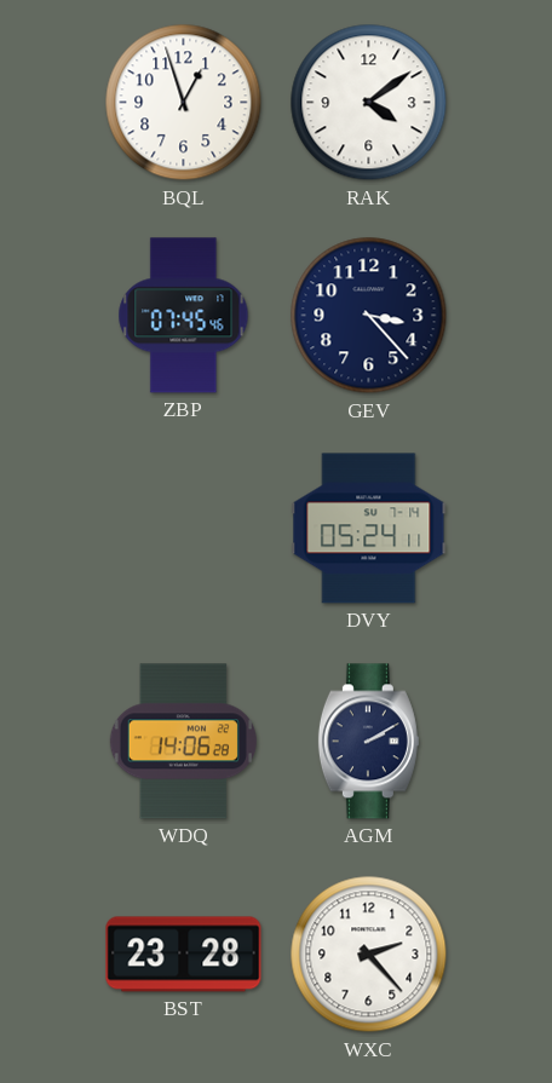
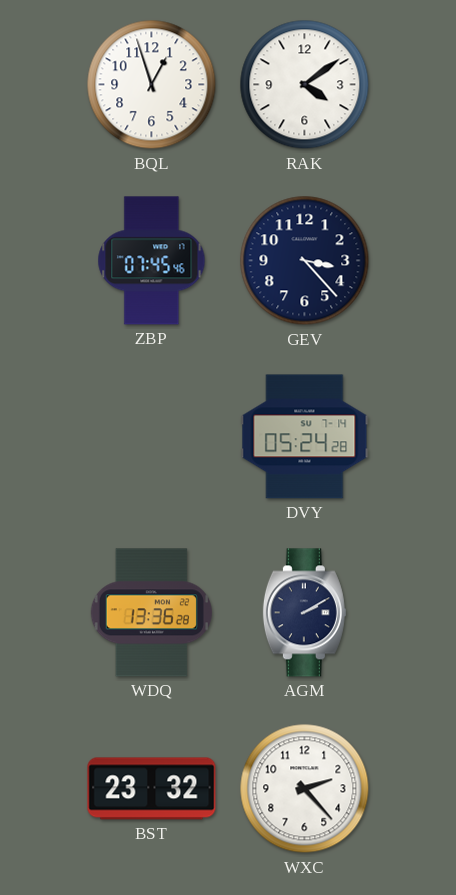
DVY: 05:24:11 -> 05:24:28 (305, 437)
WDQ: 14:06 -> 13:36 (151, 613)
BST: 23:28 -> 23:32 (152, 789)
